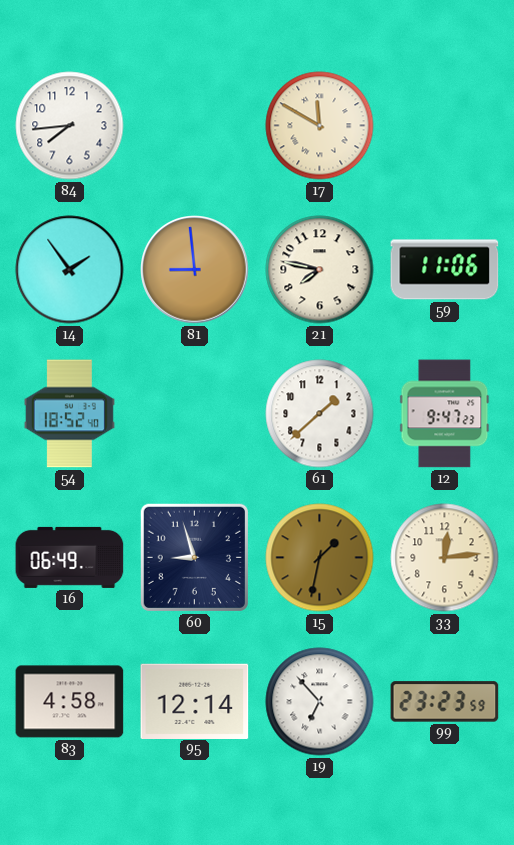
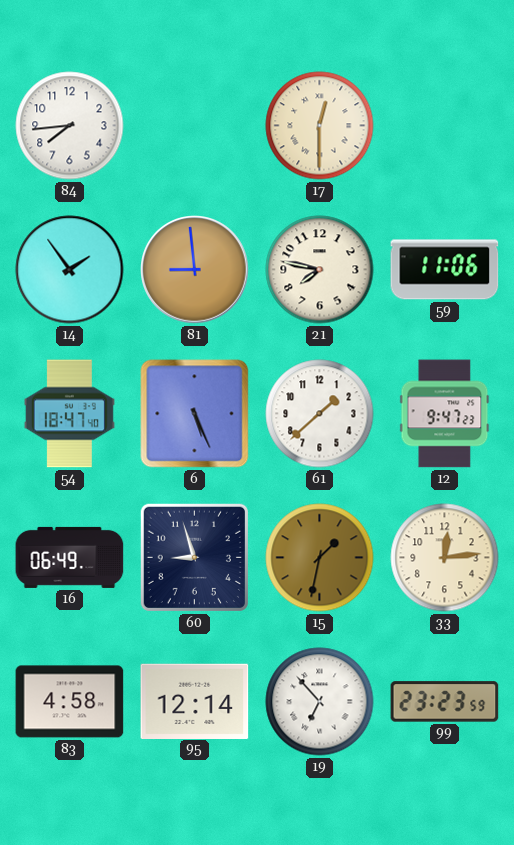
17: 11:50 -> 12:30 (320, 126)
54: 18:52 -> 18:47 (69, 414)
6: none -> 5:26 (195, 414)
